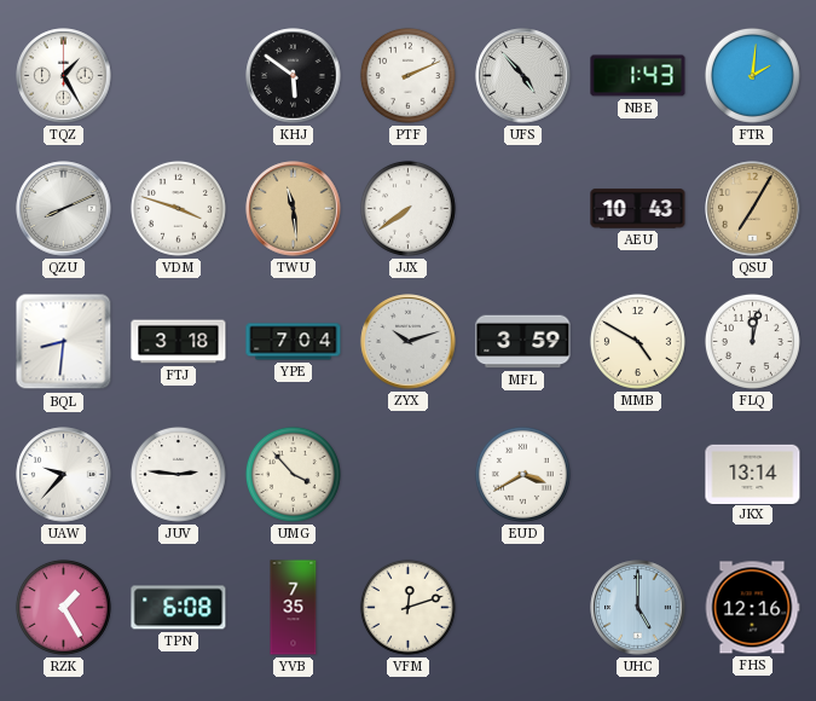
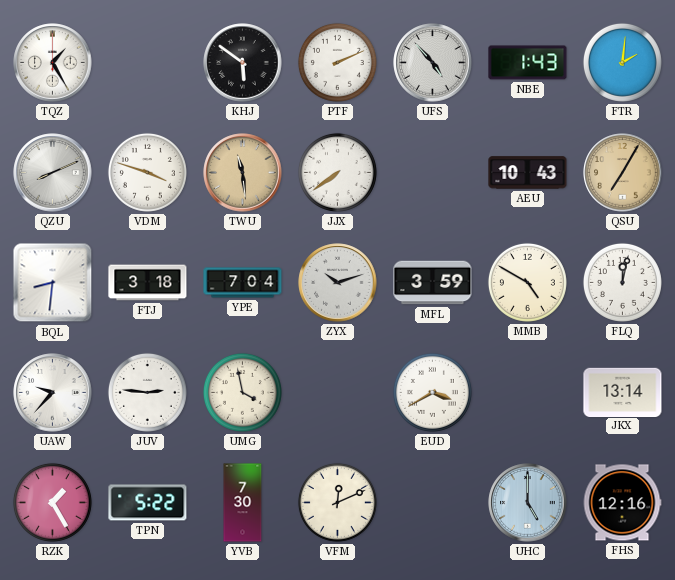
UMG: 3:53 -> 3:58 (242, 392)
TPN: 6:08 -> 5:22 (148, 503)
YVB: 7:35 -> 7:30 (243, 503)
VFM: 12:12 -> 12:11 (337, 502)
